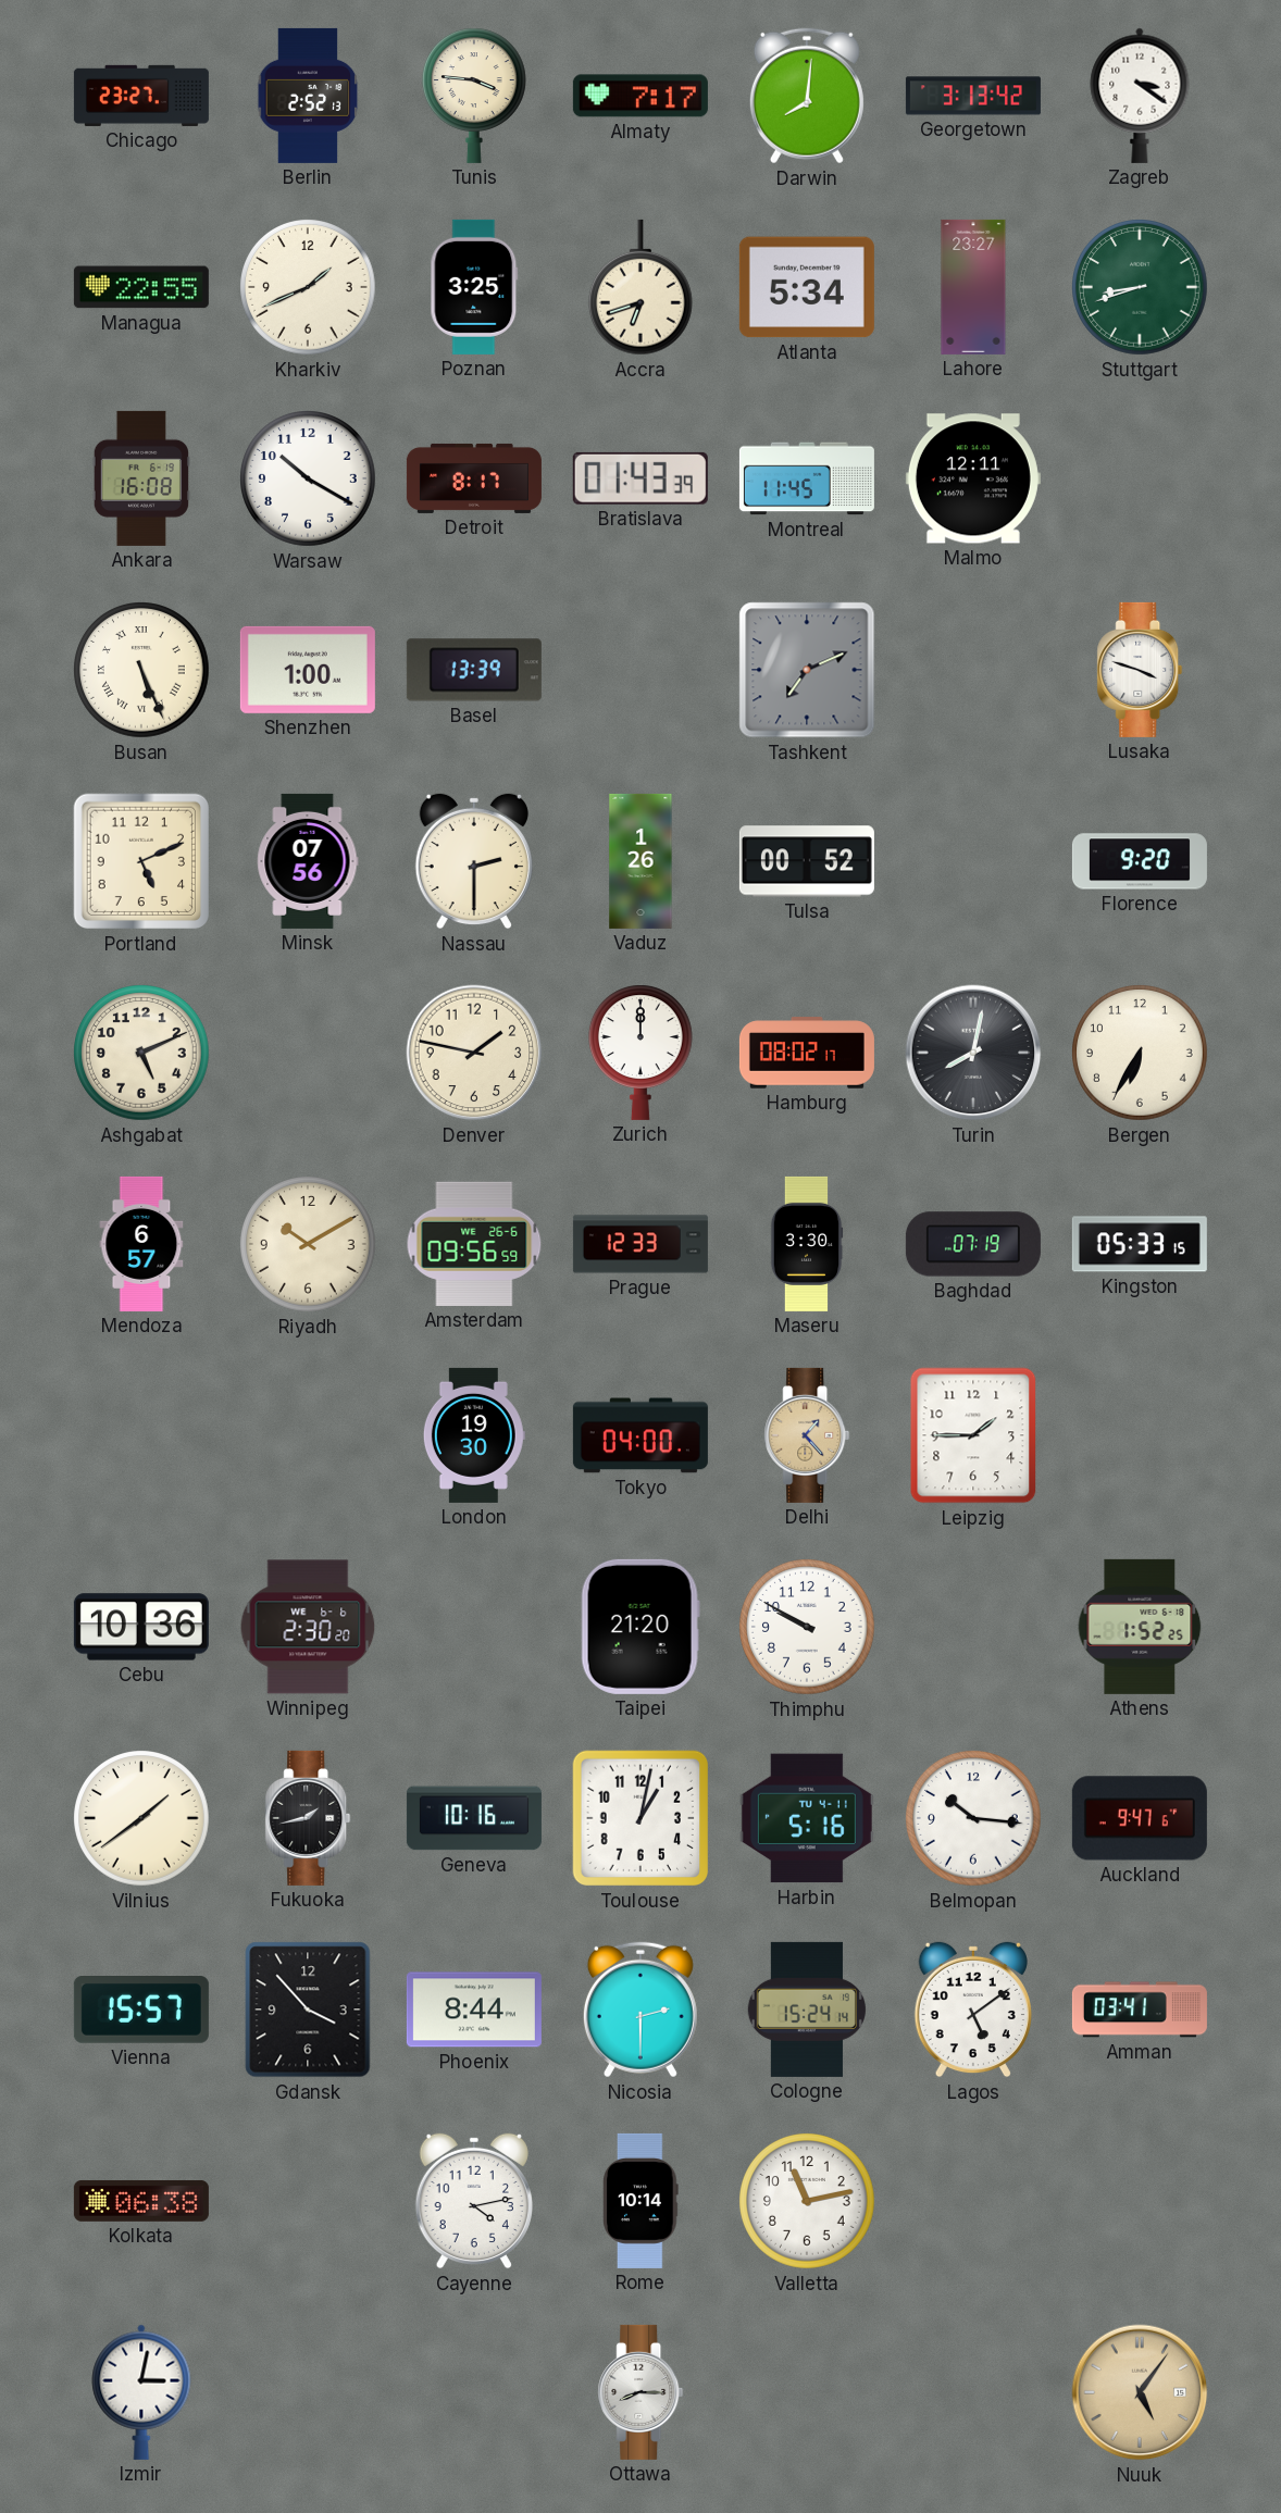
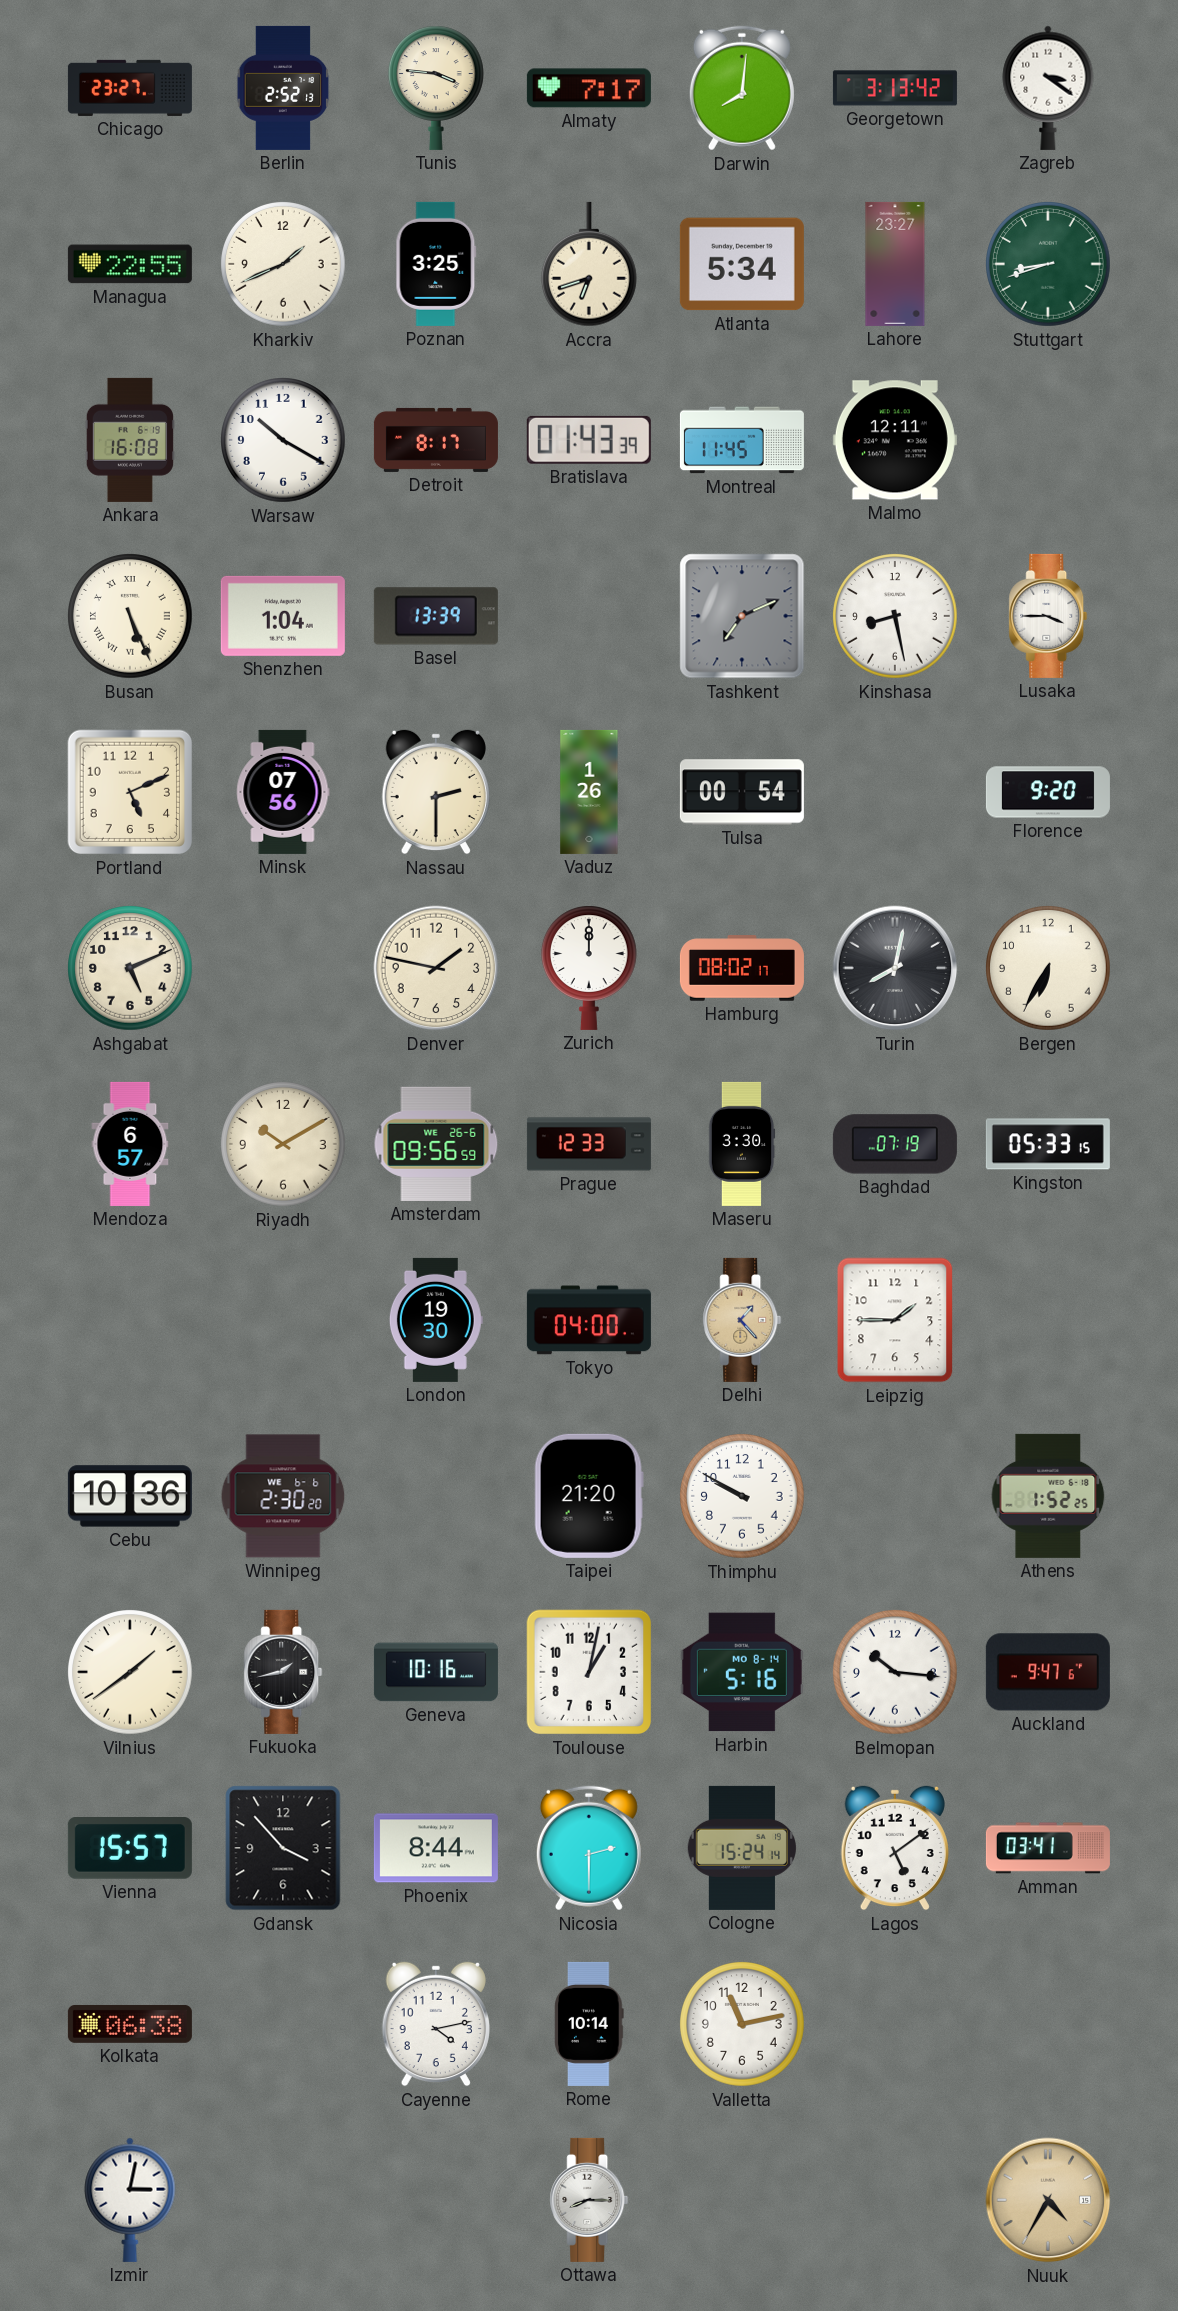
Shenzhen: 1:00 -> 1:04 (283, 616)
Kinshasa: none -> 8:28 (896, 617)
Lusaka: 3:48 -> 3:45 (1048, 616)
Tulsa: 00:52 -> 00:54 (742, 792)
Harbin date: TU 4-11 -> MO 8-14 (742, 1672)
Nuuk: 5:06 -> 4:35 (1048, 2200)
